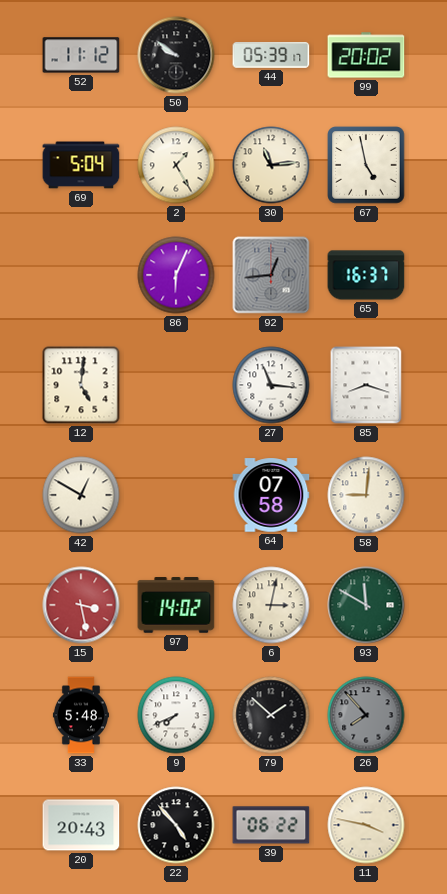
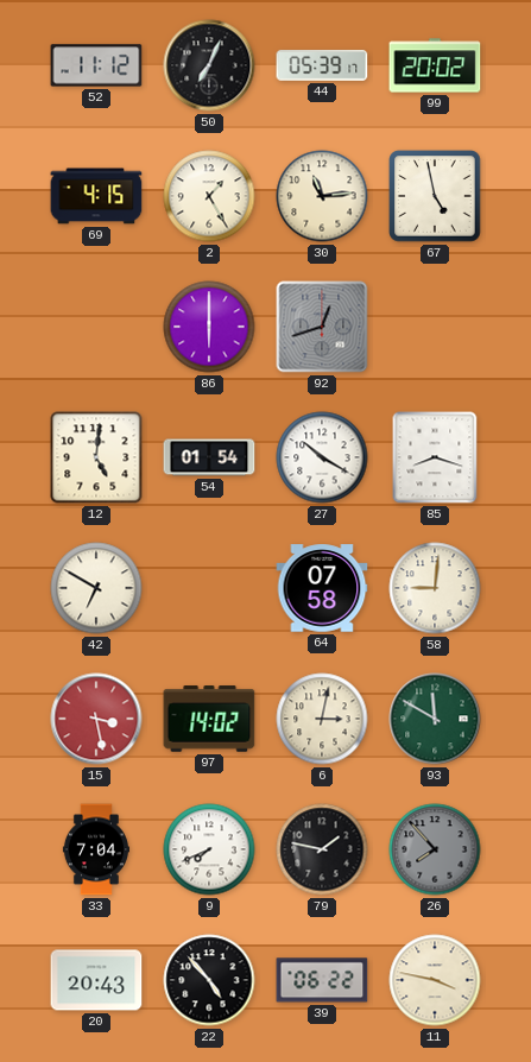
50: 9:51 -> 7:04 (209, 65)
69: 5:04 -> 4:15 (96, 196)
86: 6:04 -> 6:00 (209, 327)
92: 12:44 -> 12:42 (322, 327)
65: 16:37 -> none (366, 275)
54: none -> 01:54 (209, 457)
27: 11:16 -> 10:20 (322, 457)
42: 12:50 -> 6:50 (96, 588)
33: 5:48 -> 7:04 (96, 849)
79: 1:52 -> 1:47 (322, 849)
